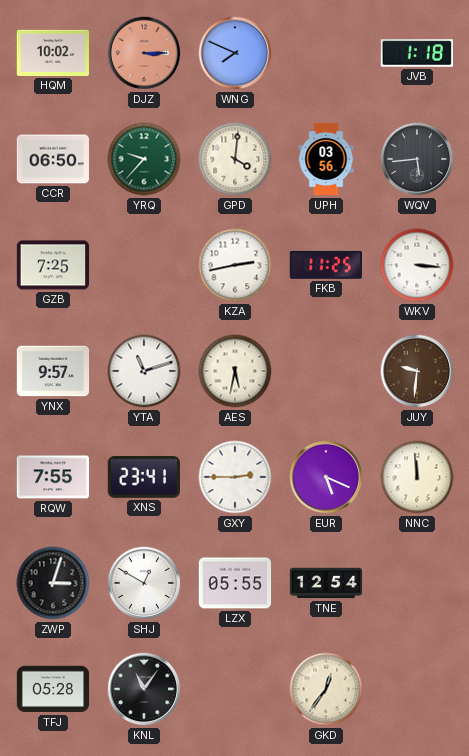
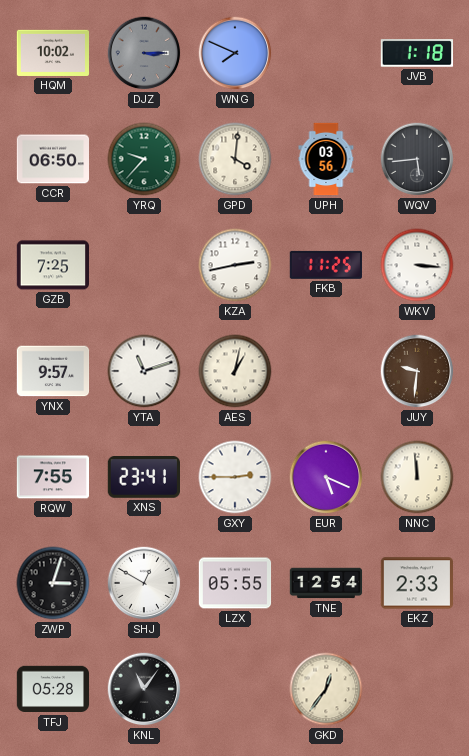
DJZ dial: salmon -> grey (144, 53)
AES: 5:32 -> 1:02 (235, 371)
EKZ: none -> 2:33 (416, 583)
